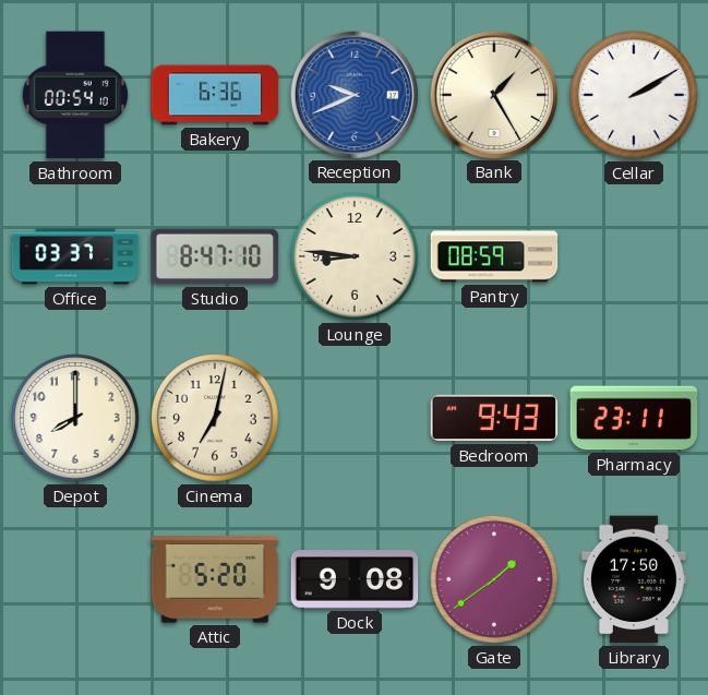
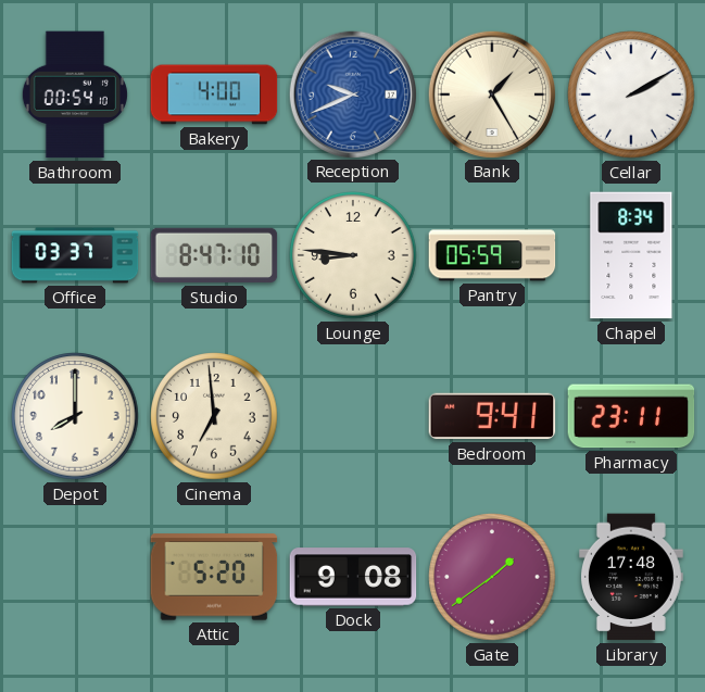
Bakery: 6:36 -> 4:00 (214, 95)
Pantry: 08:59 -> 05:59 (492, 255)
Chapel: none -> 8:34 (631, 255)
Cinema: 7:02 -> 6:59 (214, 416)
Bedroom: 9:43 -> 9:41 (492, 416)
Library: 17:50 -> 17:48 (631, 577)
